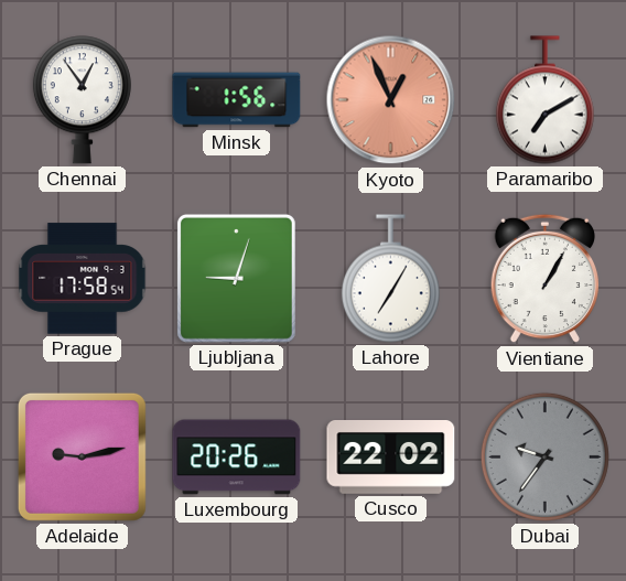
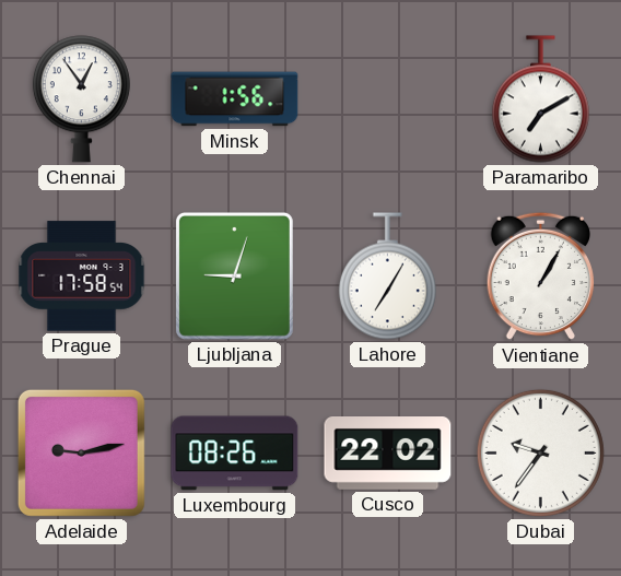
Kyoto: 12:56 -> none (391, 100)
Luxembourg: 20:26 -> 08:26 (235, 454)
Dubai dial: grey -> white (540, 452)
